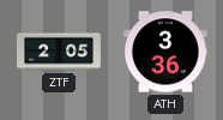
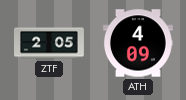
ATH: 3:36 -> 4:09 (138, 43)
